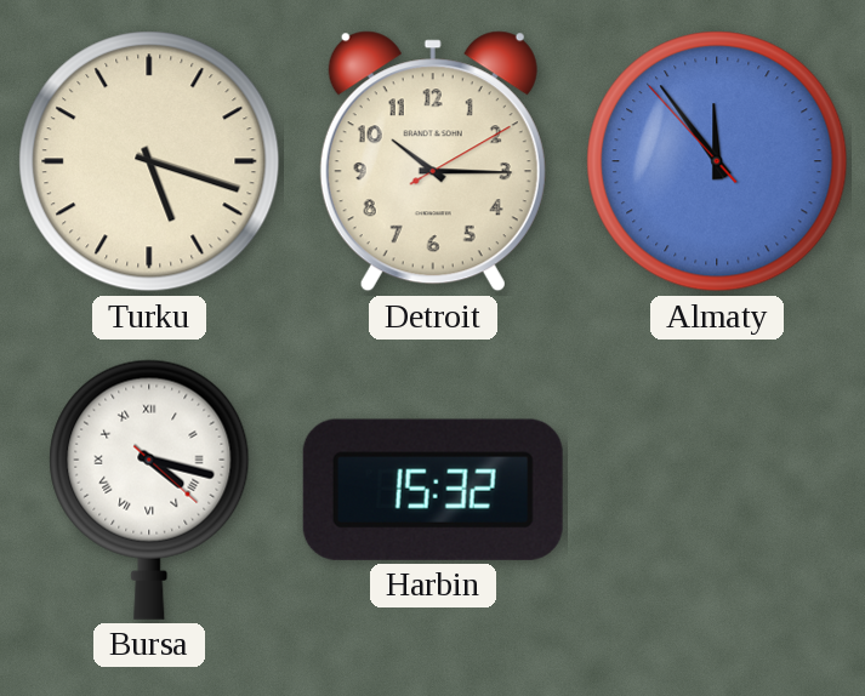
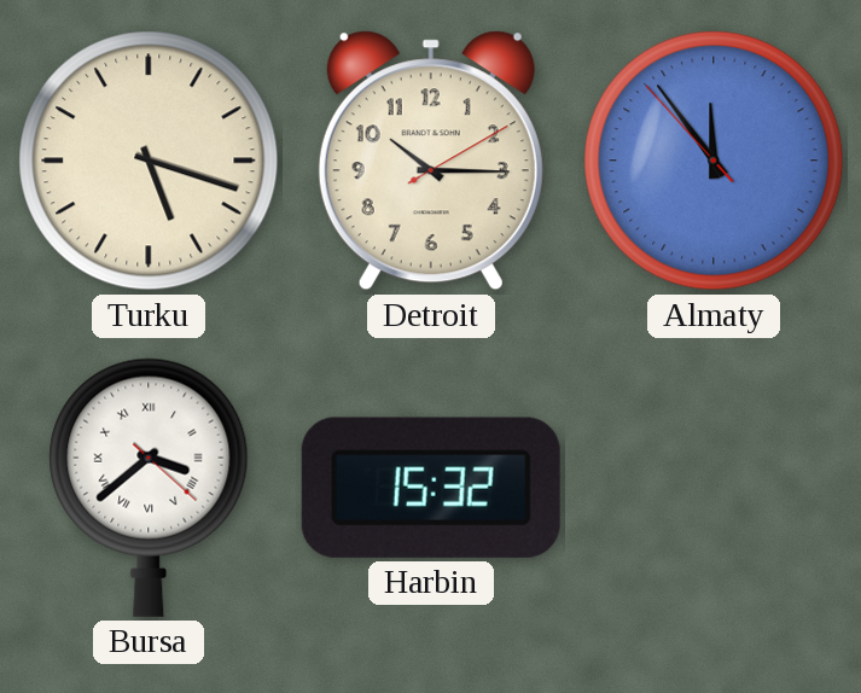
Bursa: 4:17 -> 3:38 (149, 488)
